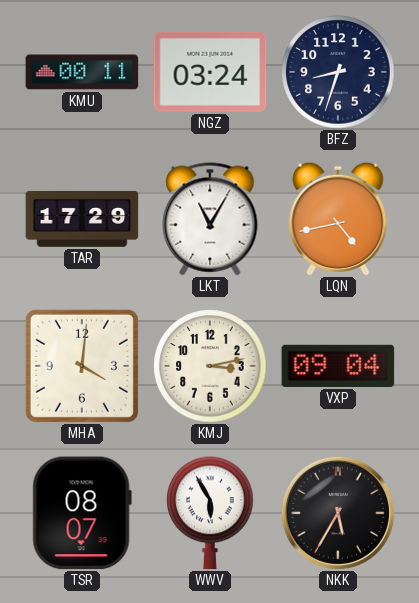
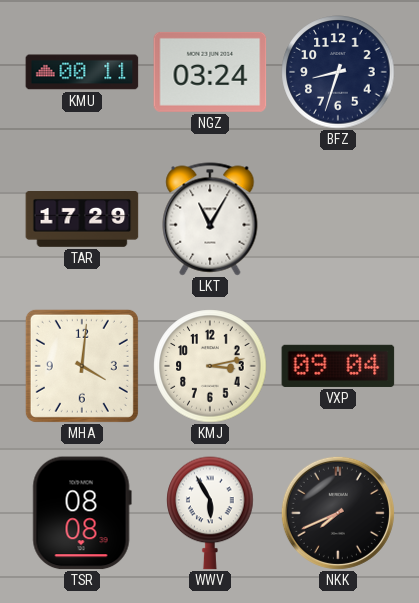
LQN: 4:43 -> none (338, 219)
TSR: 08:07 -> 08:08 (82, 513)
NKK: 5:35 -> 7:41 (338, 513)
